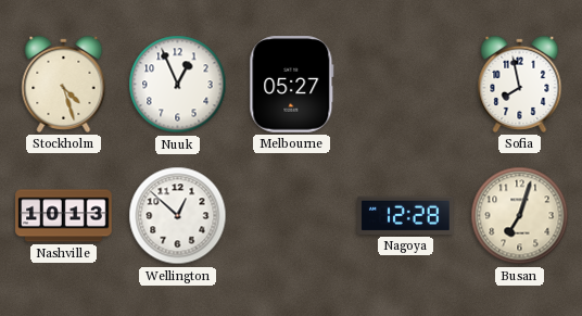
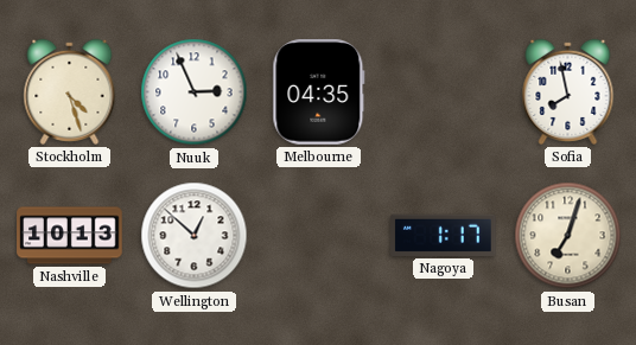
Nuuk: 12:56 -> 2:56 (195, 92)
Melbourne: 05:27 -> 04:35 (319, 92)
Nagoya: 12:28 -> 1:17 (444, 235)
